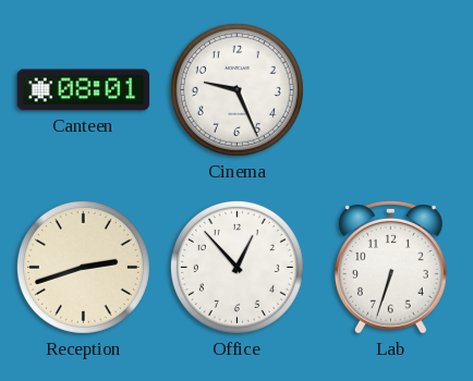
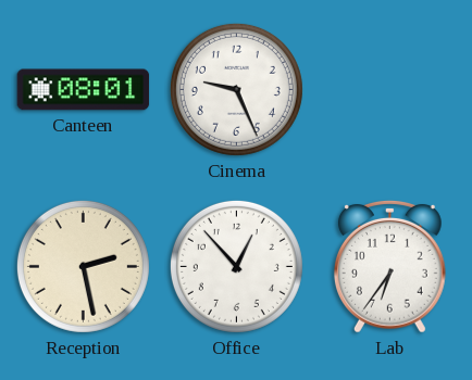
Reception: 2:42 -> 2:28 (83, 266)
Lab: 6:33 -> 6:36 (389, 266)
